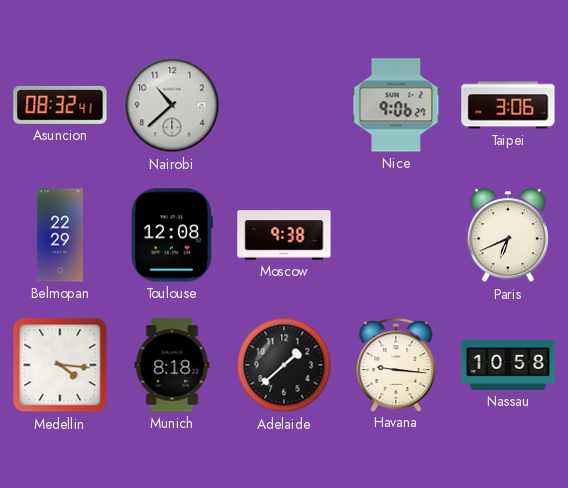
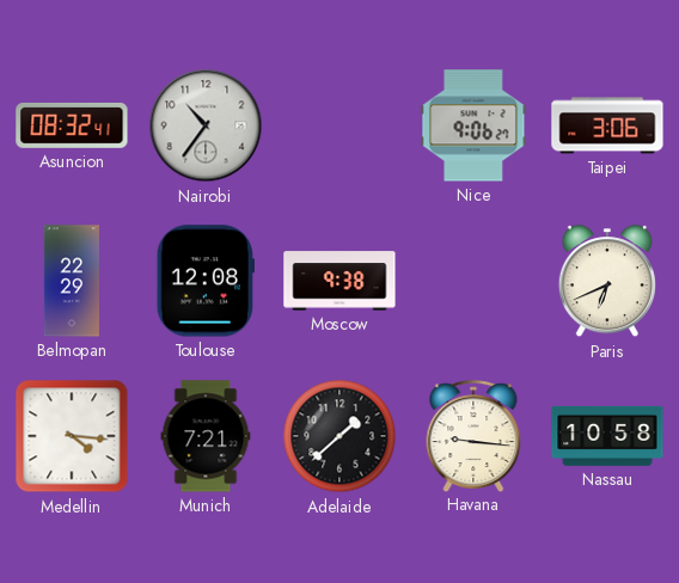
Nairobi: 10:38 -> 10:36 (206, 125)
Munich: 8:18 -> 7:21 (206, 436)
